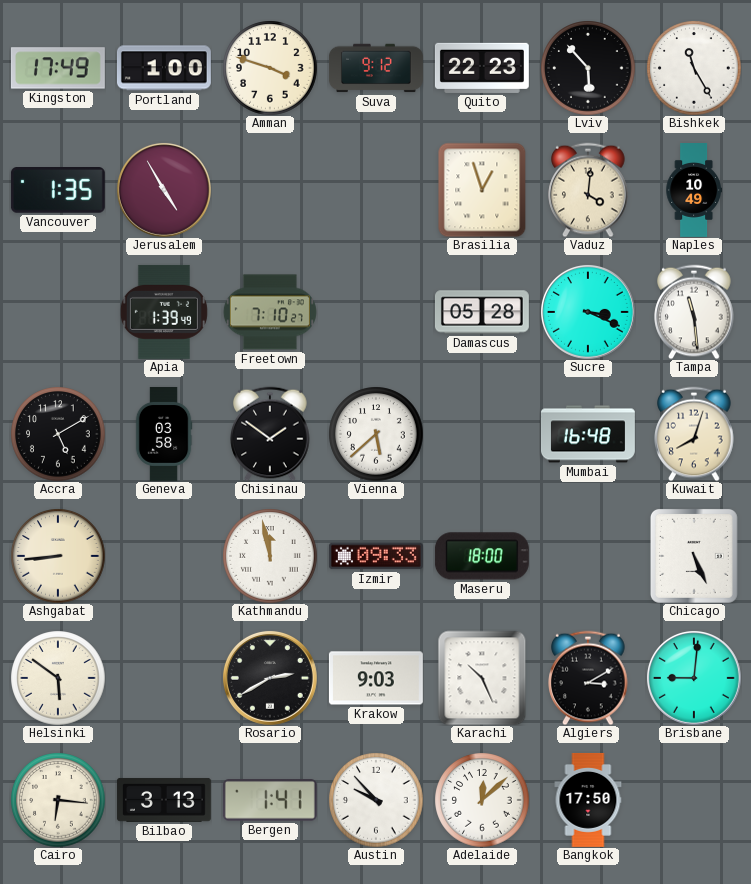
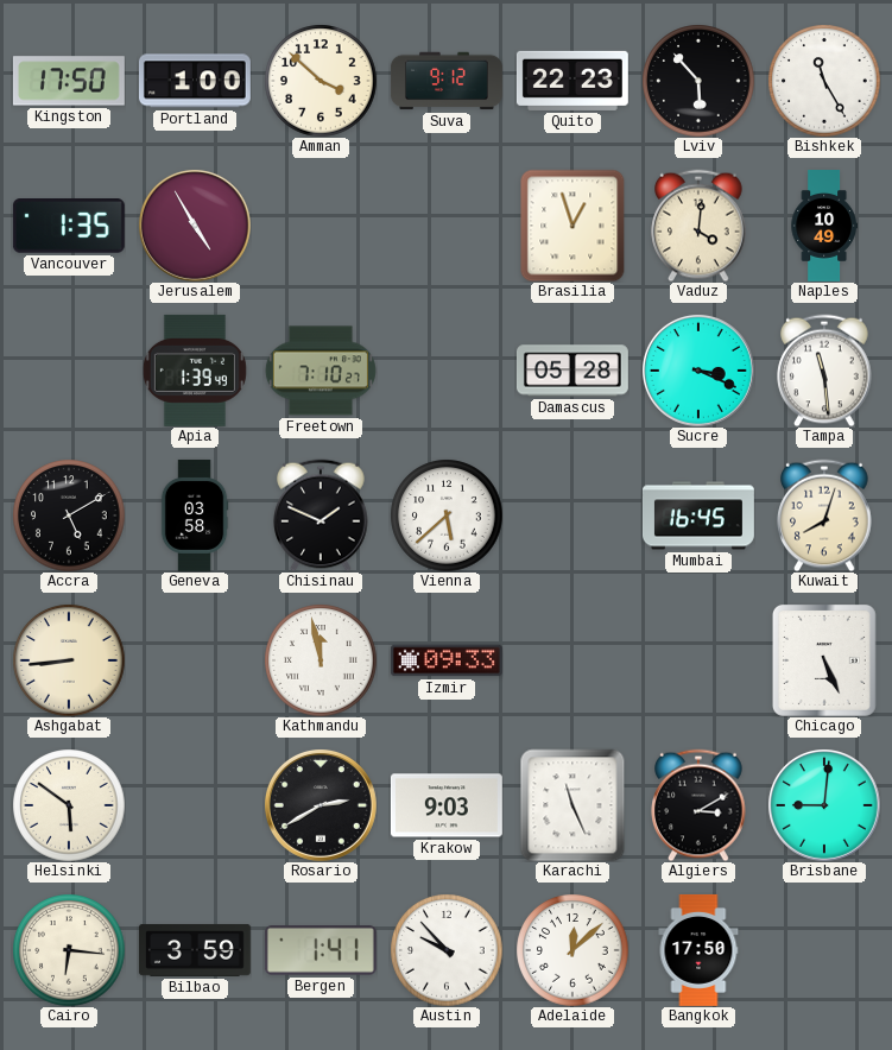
Kingston: 17:49 -> 17:50 (69, 81)
Amman: 3:48 -> 3:52 (321, 81)
Chisinau: 1:51 -> 1:49 (321, 515)
Mumbai: 16:48 -> 16:45 (698, 515)
Maseru: 18:00 -> none (482, 556)
Karachi: 10:26 -> 11:26 (572, 805)
Bilbao: 3:13 -> 3:59 (195, 950)
